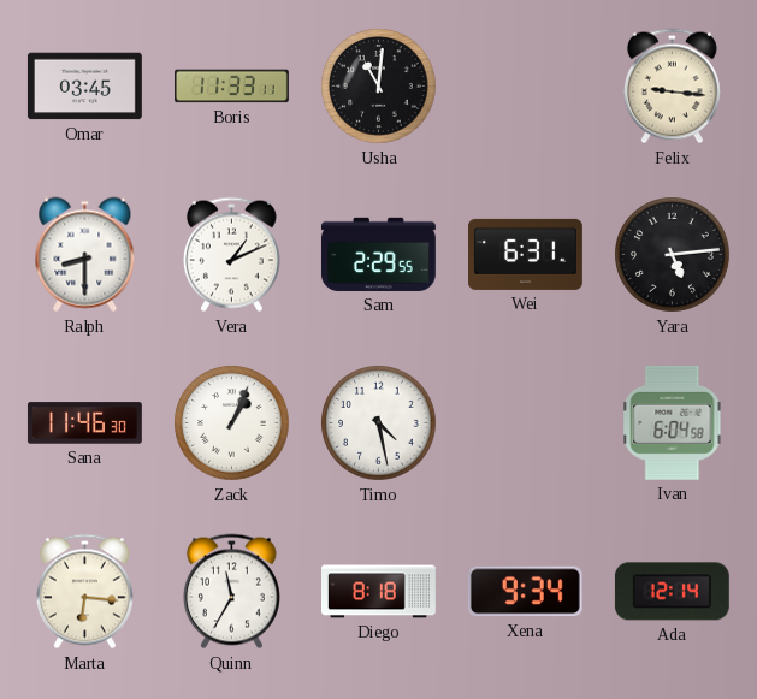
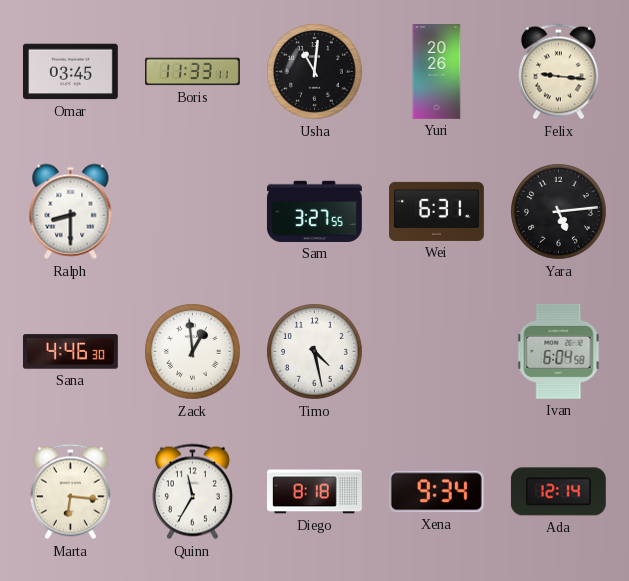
Yuri: none -> 20:26 (437, 72)
Vera: 1:11 -> none (231, 255)
Sam: 2:29 -> 3:27 (314, 211)
Sana: 11:46 -> 4:46 (70, 352)
Zack: 1:04 -> 12:59 (193, 352)
